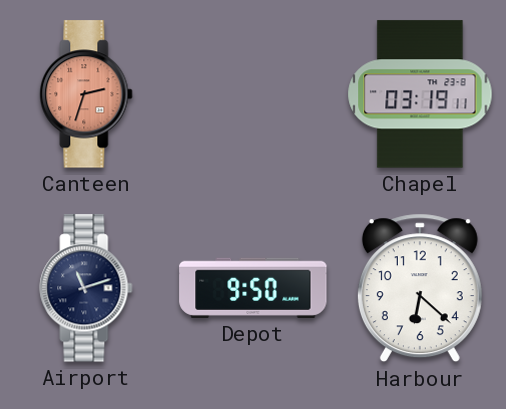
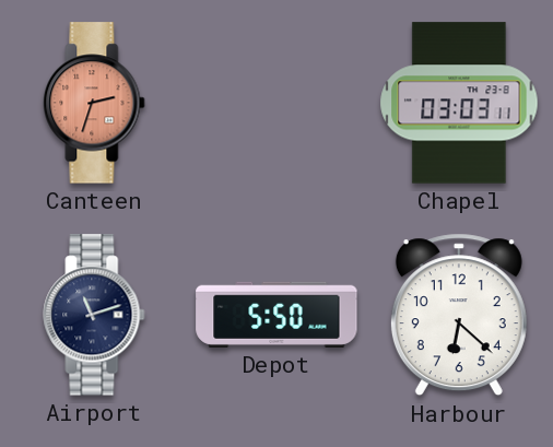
Chapel: 03:19 -> 03:03 (459, 103)
Depot: 9:50 -> 5:50 (276, 315)
